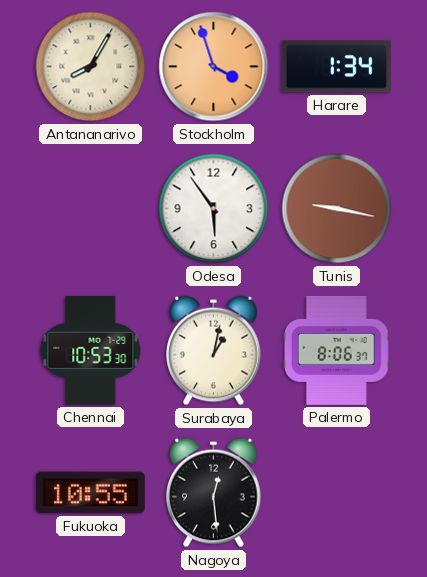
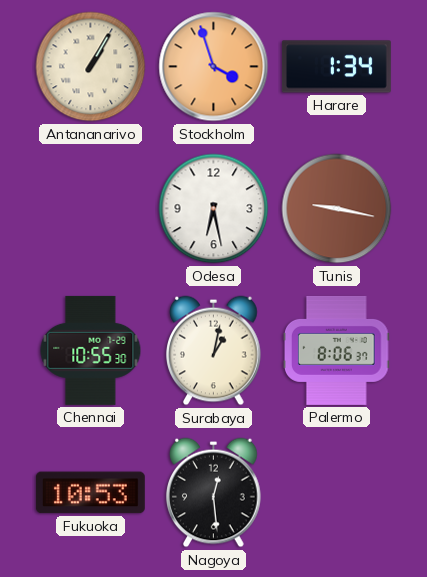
Antananarivo: 8:05 -> 1:05 (91, 67)
Odesa: 5:54 -> 6:28 (214, 209)
Chennai: 10:53 -> 10:55 (91, 350)
Fukuoka: 10:55 -> 10:53 (90, 493)
